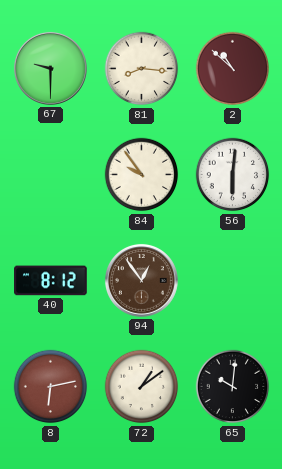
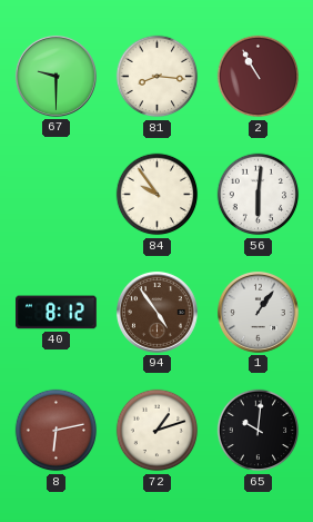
2: 10:52 -> 10:55 (259, 77)
94: 12:54 -> 4:54 (156, 312)
1: none -> 1:06 (258, 312)
72: 1:09 -> 1:12 (158, 431)
